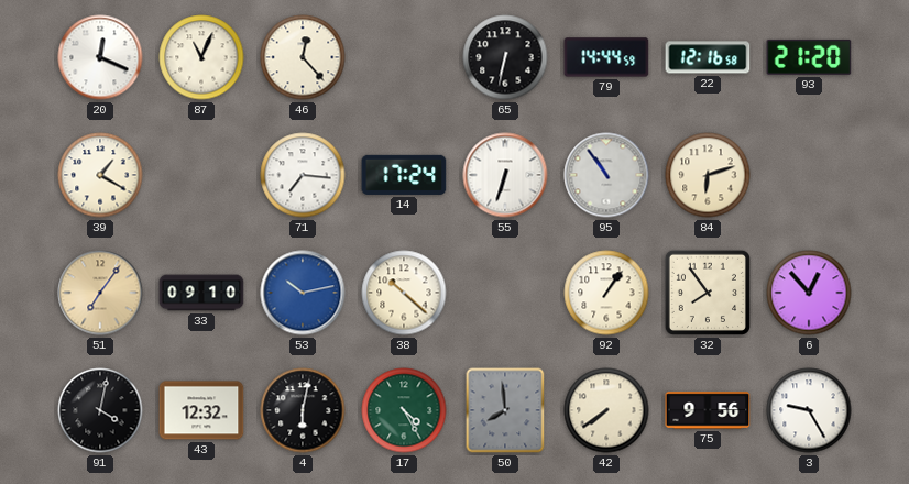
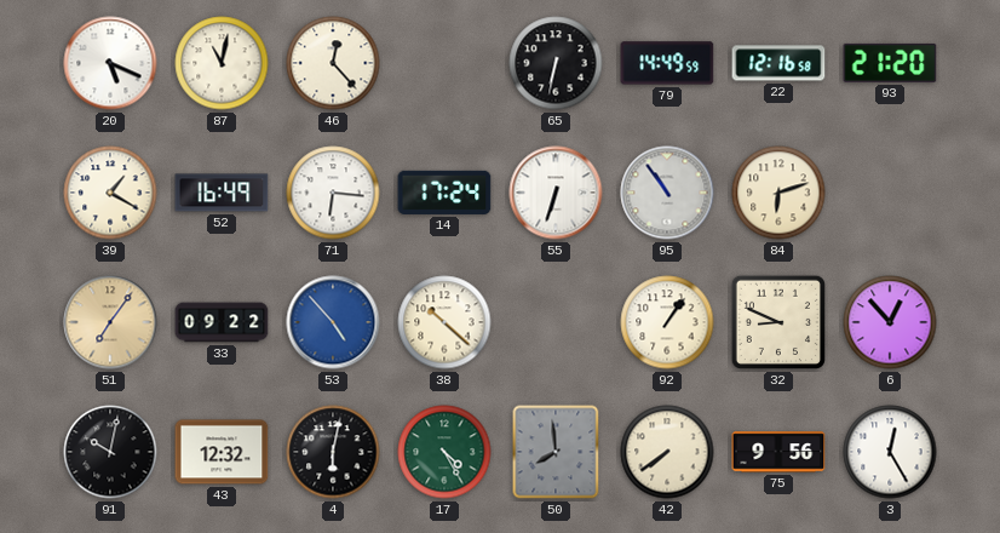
20: 12:19 -> 5:19 (110, 63)
87: 11:04 -> 11:02 (222, 63)
79: 14:44 -> 14:49 (667, 63)
52: none -> 16:49 (222, 193)
71: 7:16 -> 6:16 (333, 193)
33: 09:10 -> 09:22 (222, 322)
53: 10:13 -> 4:53 (333, 322)
32: 7:54 -> 8:49 (778, 322)
91: 4:02 -> 10:02 (110, 452)
3: 9:25 -> 12:25 (890, 452)
